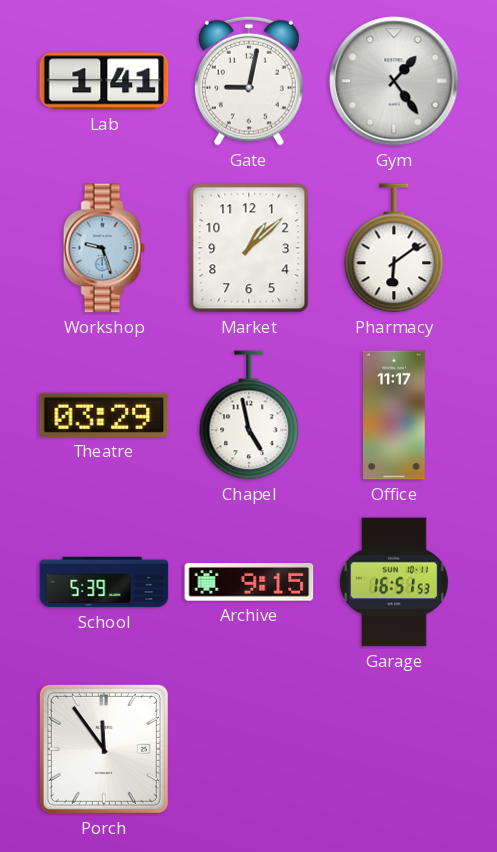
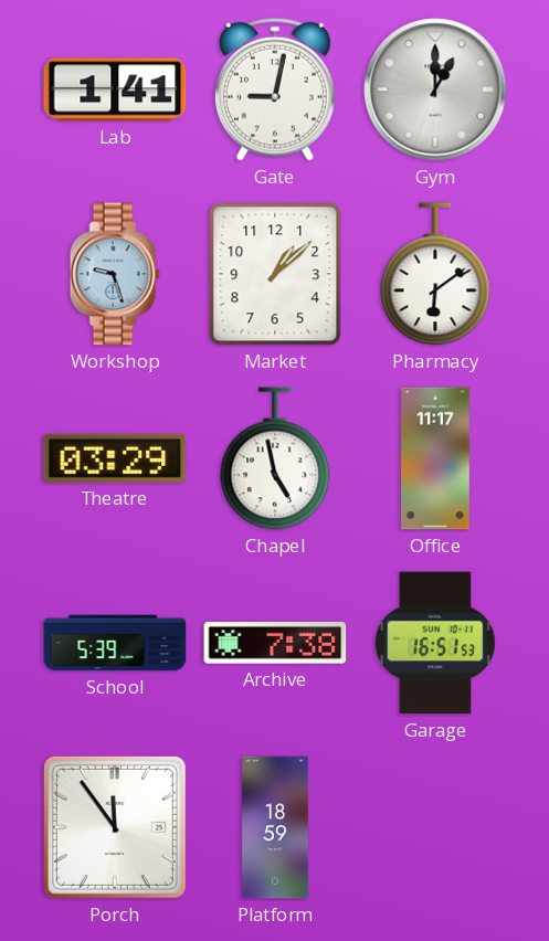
Gym: 1:24 -> 1:00 (435, 89)
Archive: 9:15 -> 7:38 (275, 644)
Platform: none -> 18:59 (275, 827)
